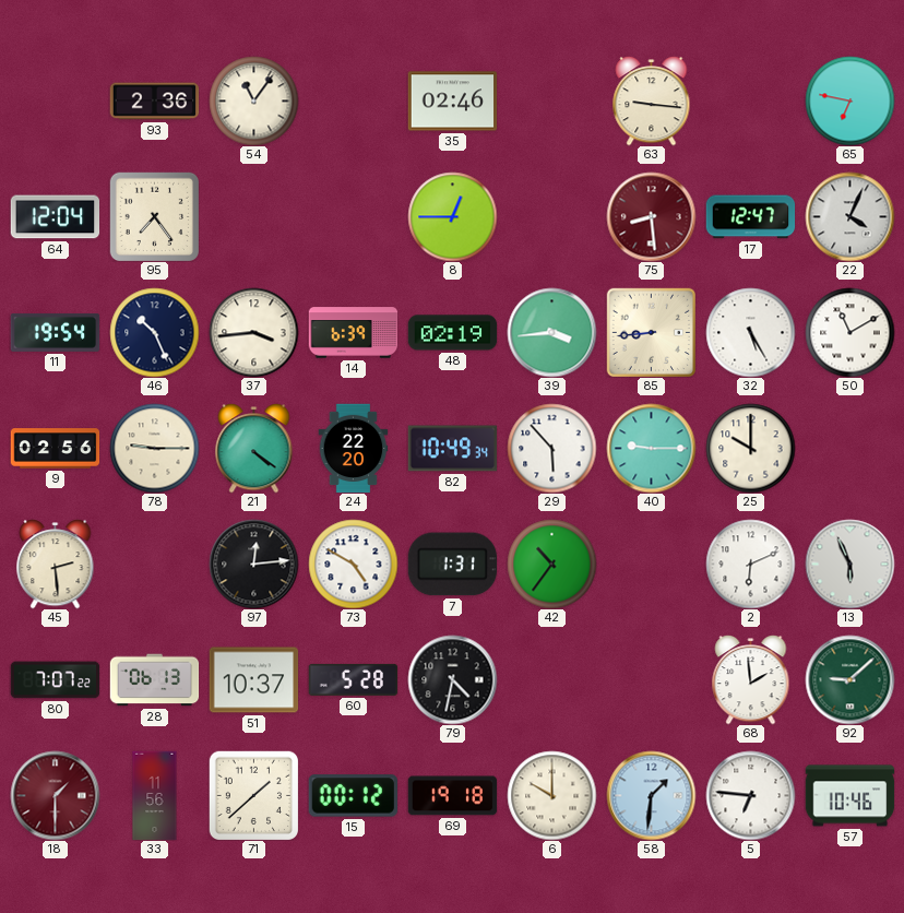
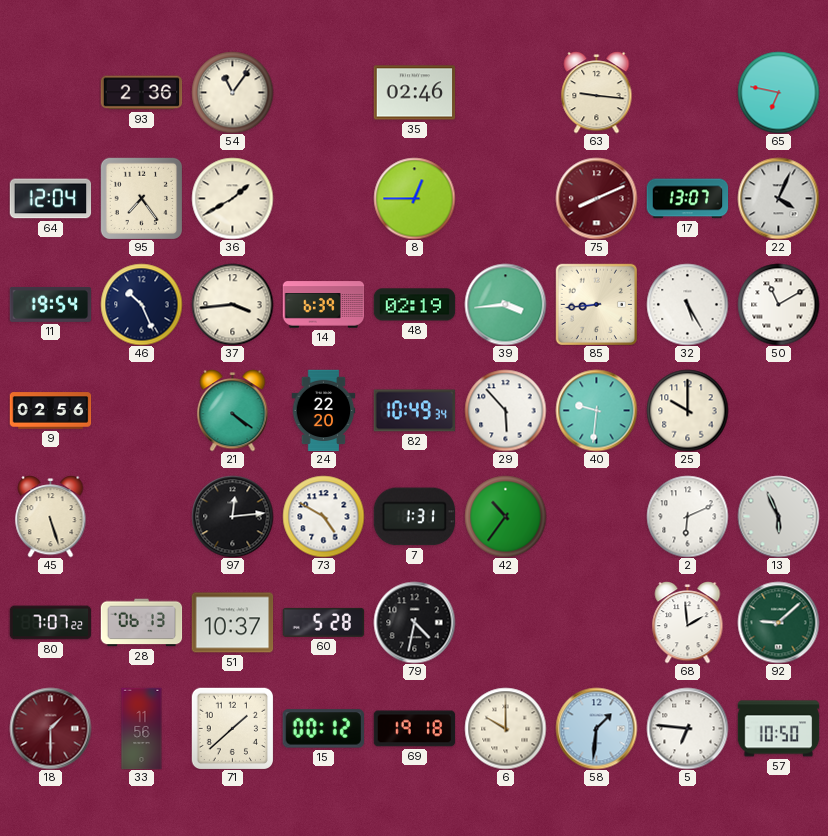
36: none -> 1:40 (232, 198)
75: 8:29 -> 8:11 (596, 198)
17: 12:47 -> 13:07 (687, 199)
78: 9:15 -> none (154, 448)
40: 9:15 -> 9:31 (596, 410)
45: 2:29 -> 5:27 (51, 517)
57: 10:46 -> 10:50 (778, 729)
